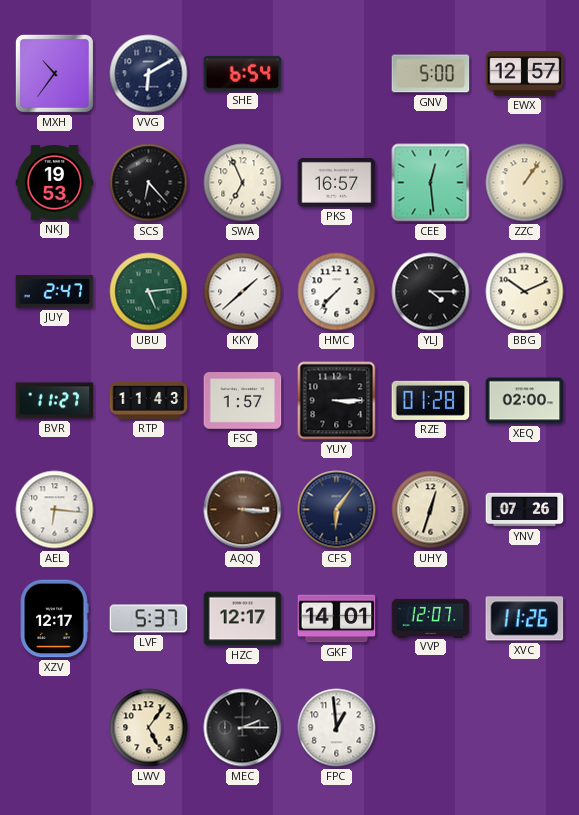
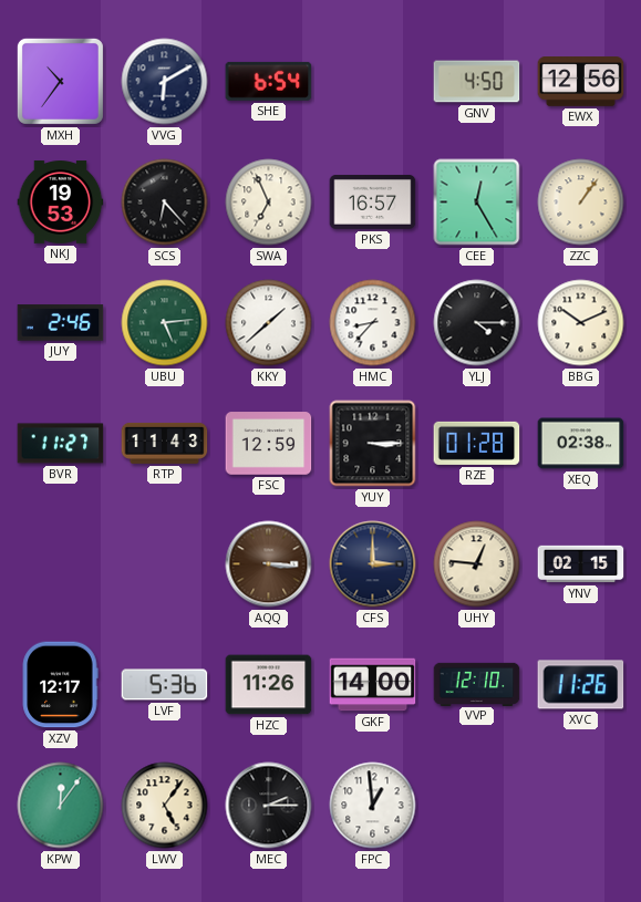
GNV: 5:00 -> 4:50 (477, 82)
EWX: 12:57 -> 12:56 (581, 82)
CEE: 12:29 -> 12:25 (477, 203)
JUY: 2:47 -> 2:46 (61, 323)
HMC: 7:37 -> 8:37 (373, 323)
FSC: 1:57 -> 12:59 (269, 444)
XEQ: 02:00 -> 02:38 (581, 444)
AEL: 6:16 -> none (55, 510)
CFS: 6:06 -> 3:00 (373, 564)
UHY: 12:33 -> 12:46 (477, 564)
YNV: 07:26 -> 02:15 (581, 564)
LVF: 5:37 -> 5:36 (165, 685)
HZC: 12:17 -> 11:26 (269, 685)
GKF: 14:01 -> 14:00 (373, 685)
VVP: 12:07 -> 12:10 (477, 684)
KPW: none -> 12:06 (61, 806)
